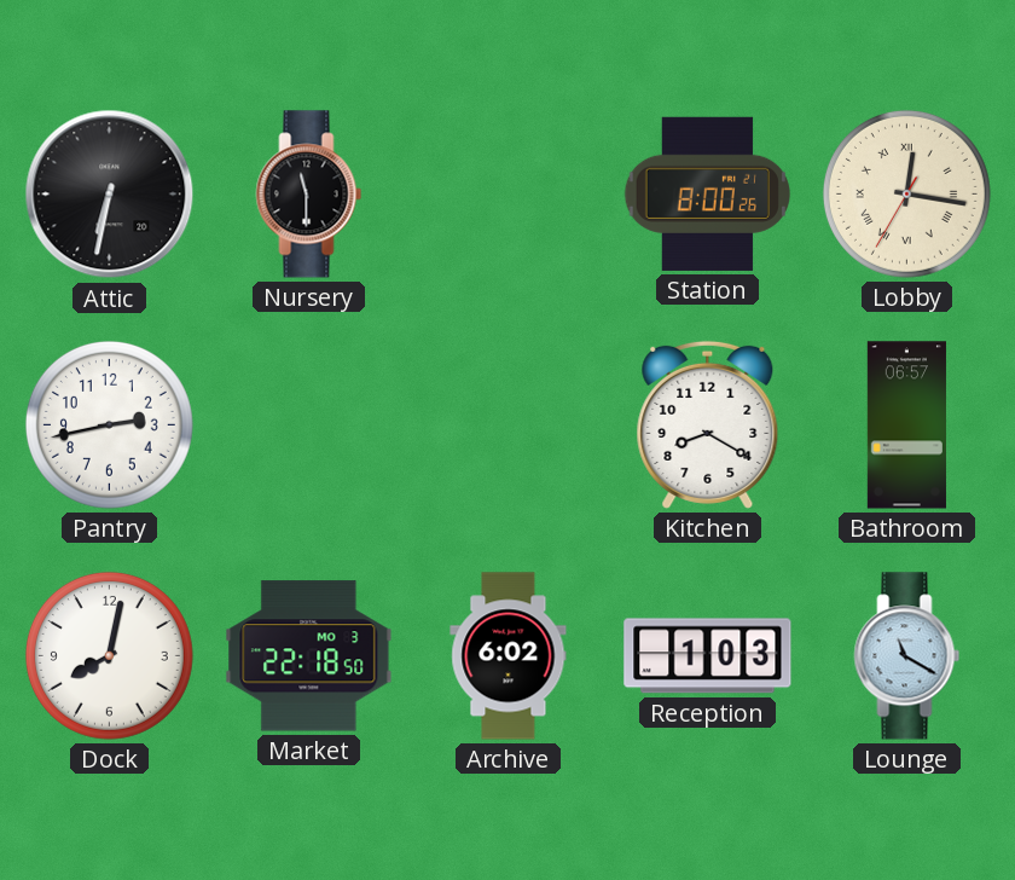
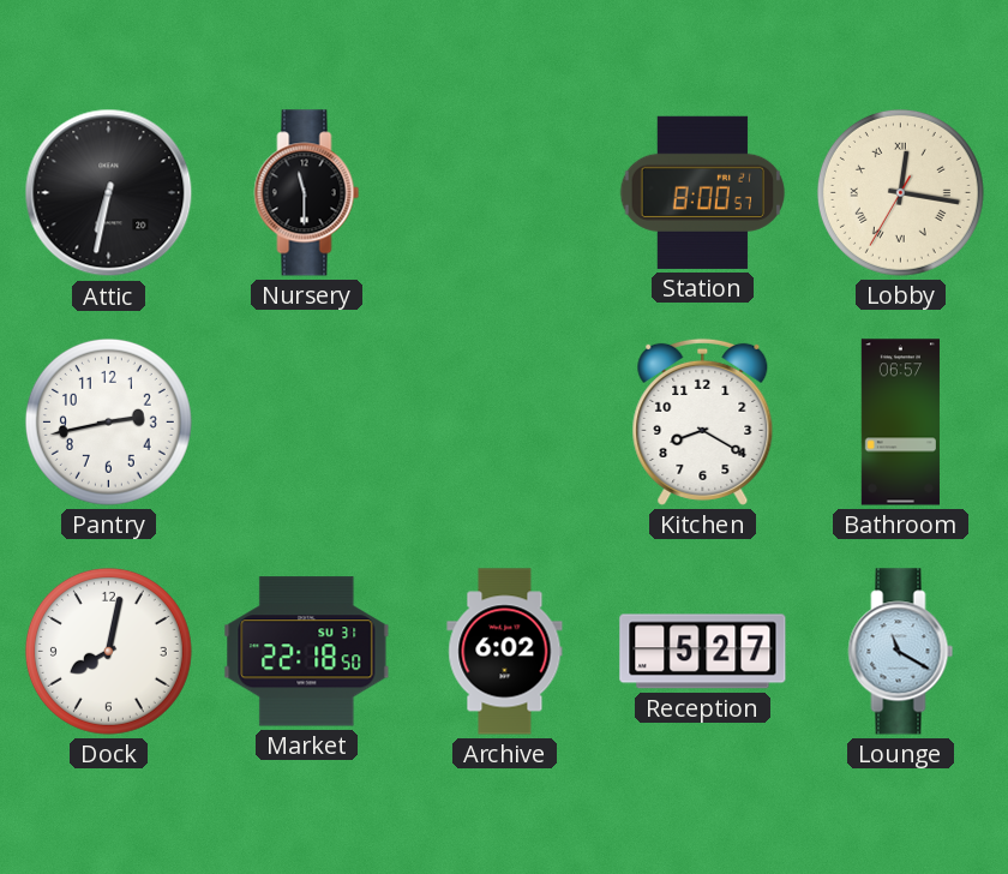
Station: 8:00:26 -> 8:00:57 (702, 192)
Market date: MO 3 -> SU 31 (307, 652)
Reception: 1:03 -> 5:27 (703, 652)
